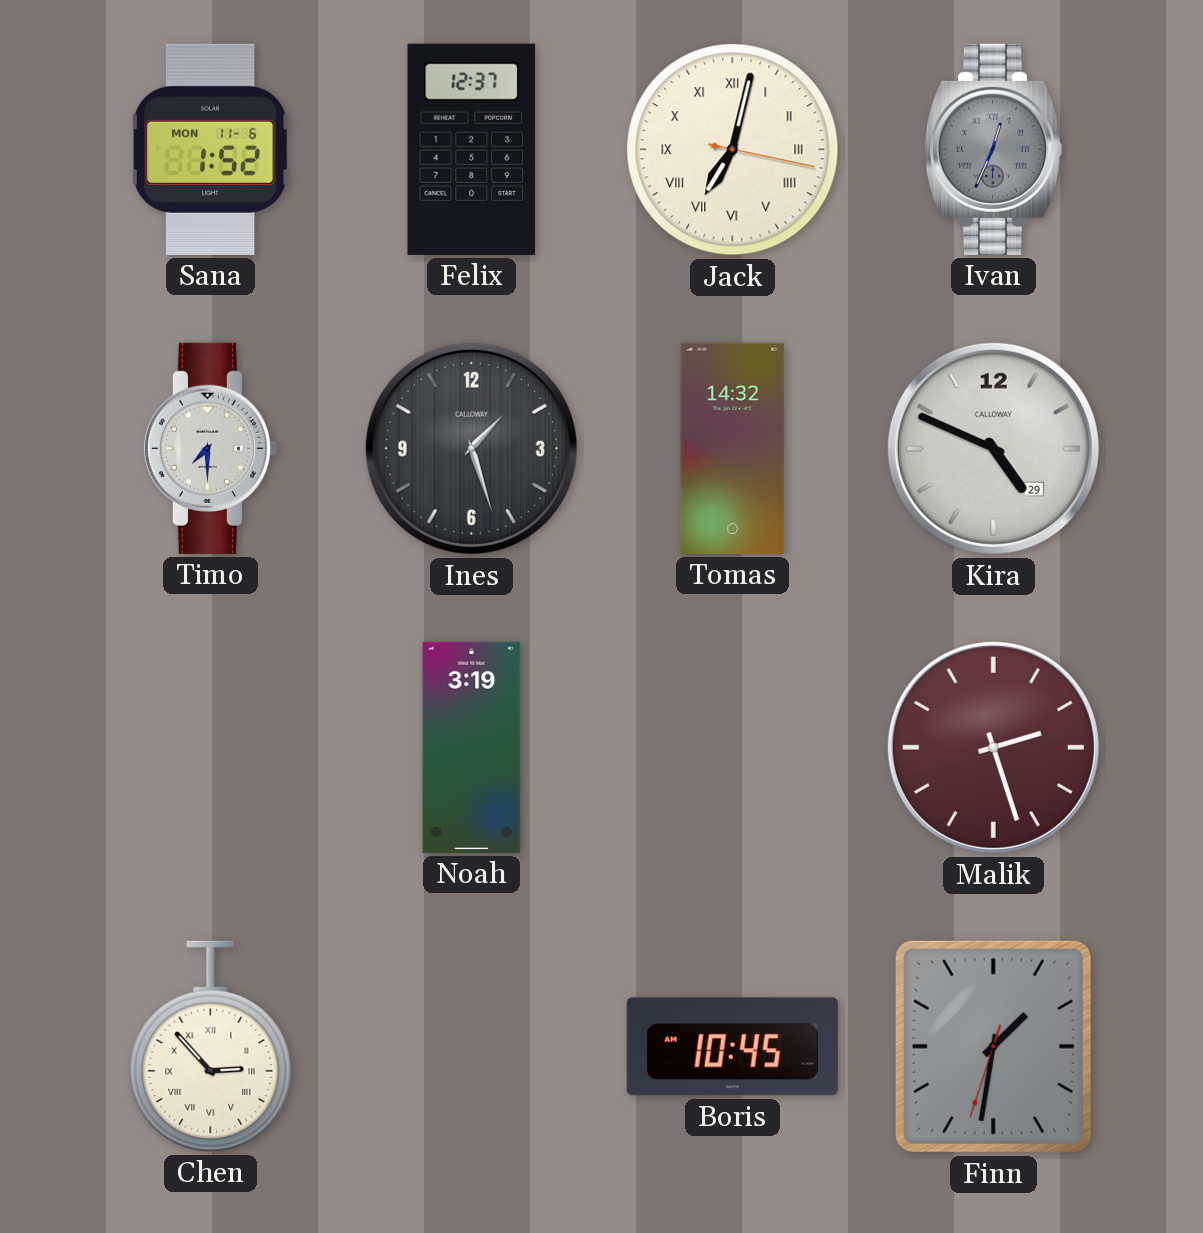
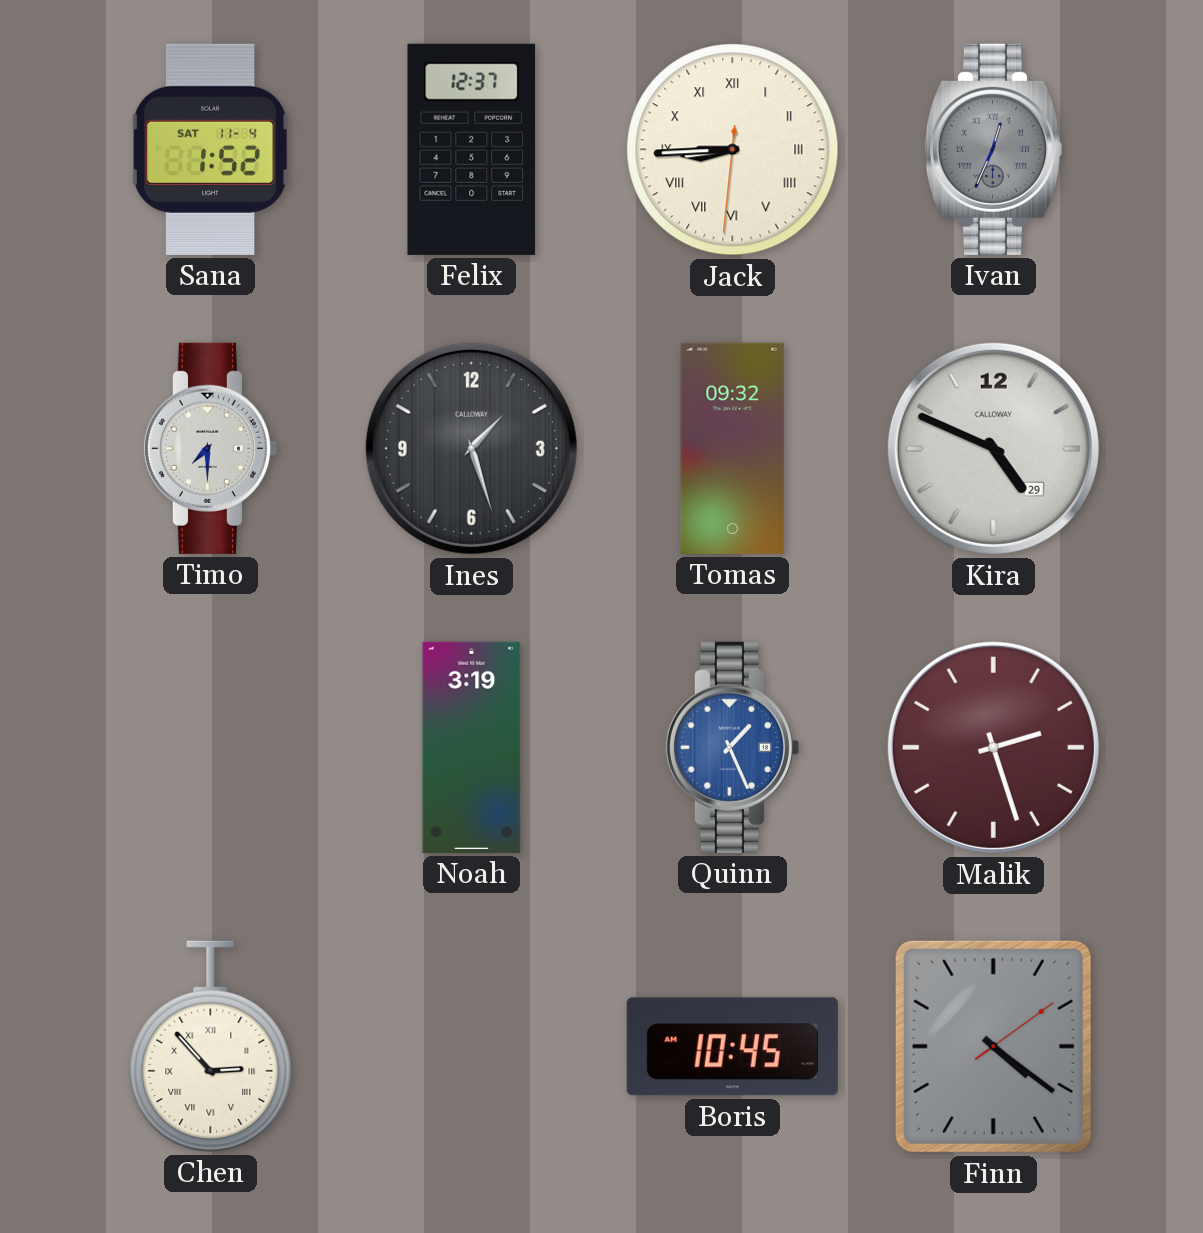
Sana date: MON 11-6 -> SAT 11-4 (211, 149)
Jack: 7:02 -> 8:44 (733, 150)
Tomas: 14:32 -> 09:32 (733, 448)
Quinn: none -> 1:26 (732, 747)
Finn: 1:31 -> 4:21 (993, 1046)
